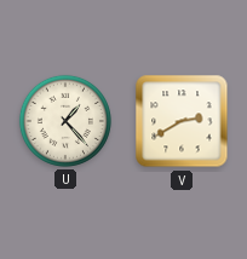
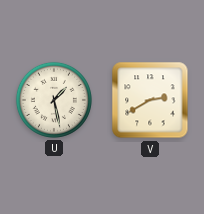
U: 1:23 -> 1:28 (54, 100)
